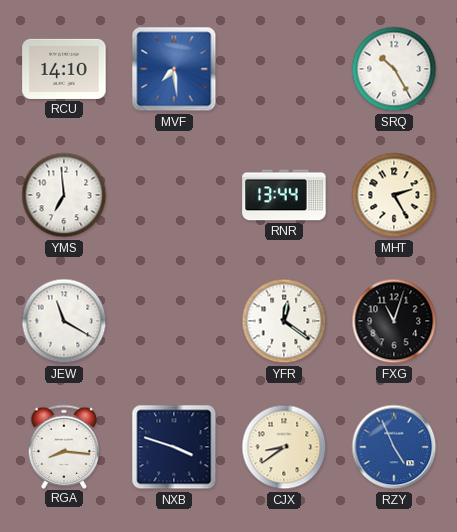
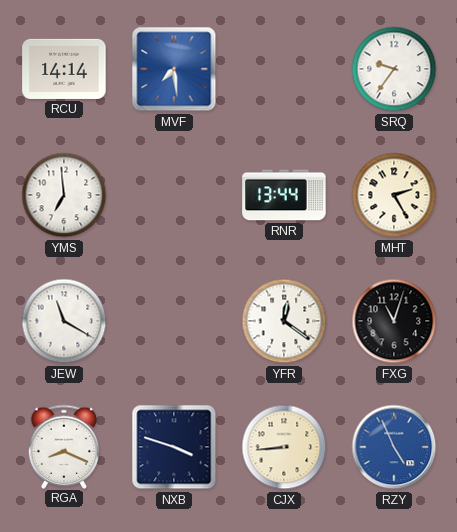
RCU: 14:10 -> 14:14 (64, 69)
SRQ: 10:25 -> 9:36 (394, 69)
RGA: 8:16 -> 8:19 (64, 446)
CJX: 8:39 -> 8:44 (284, 447)
